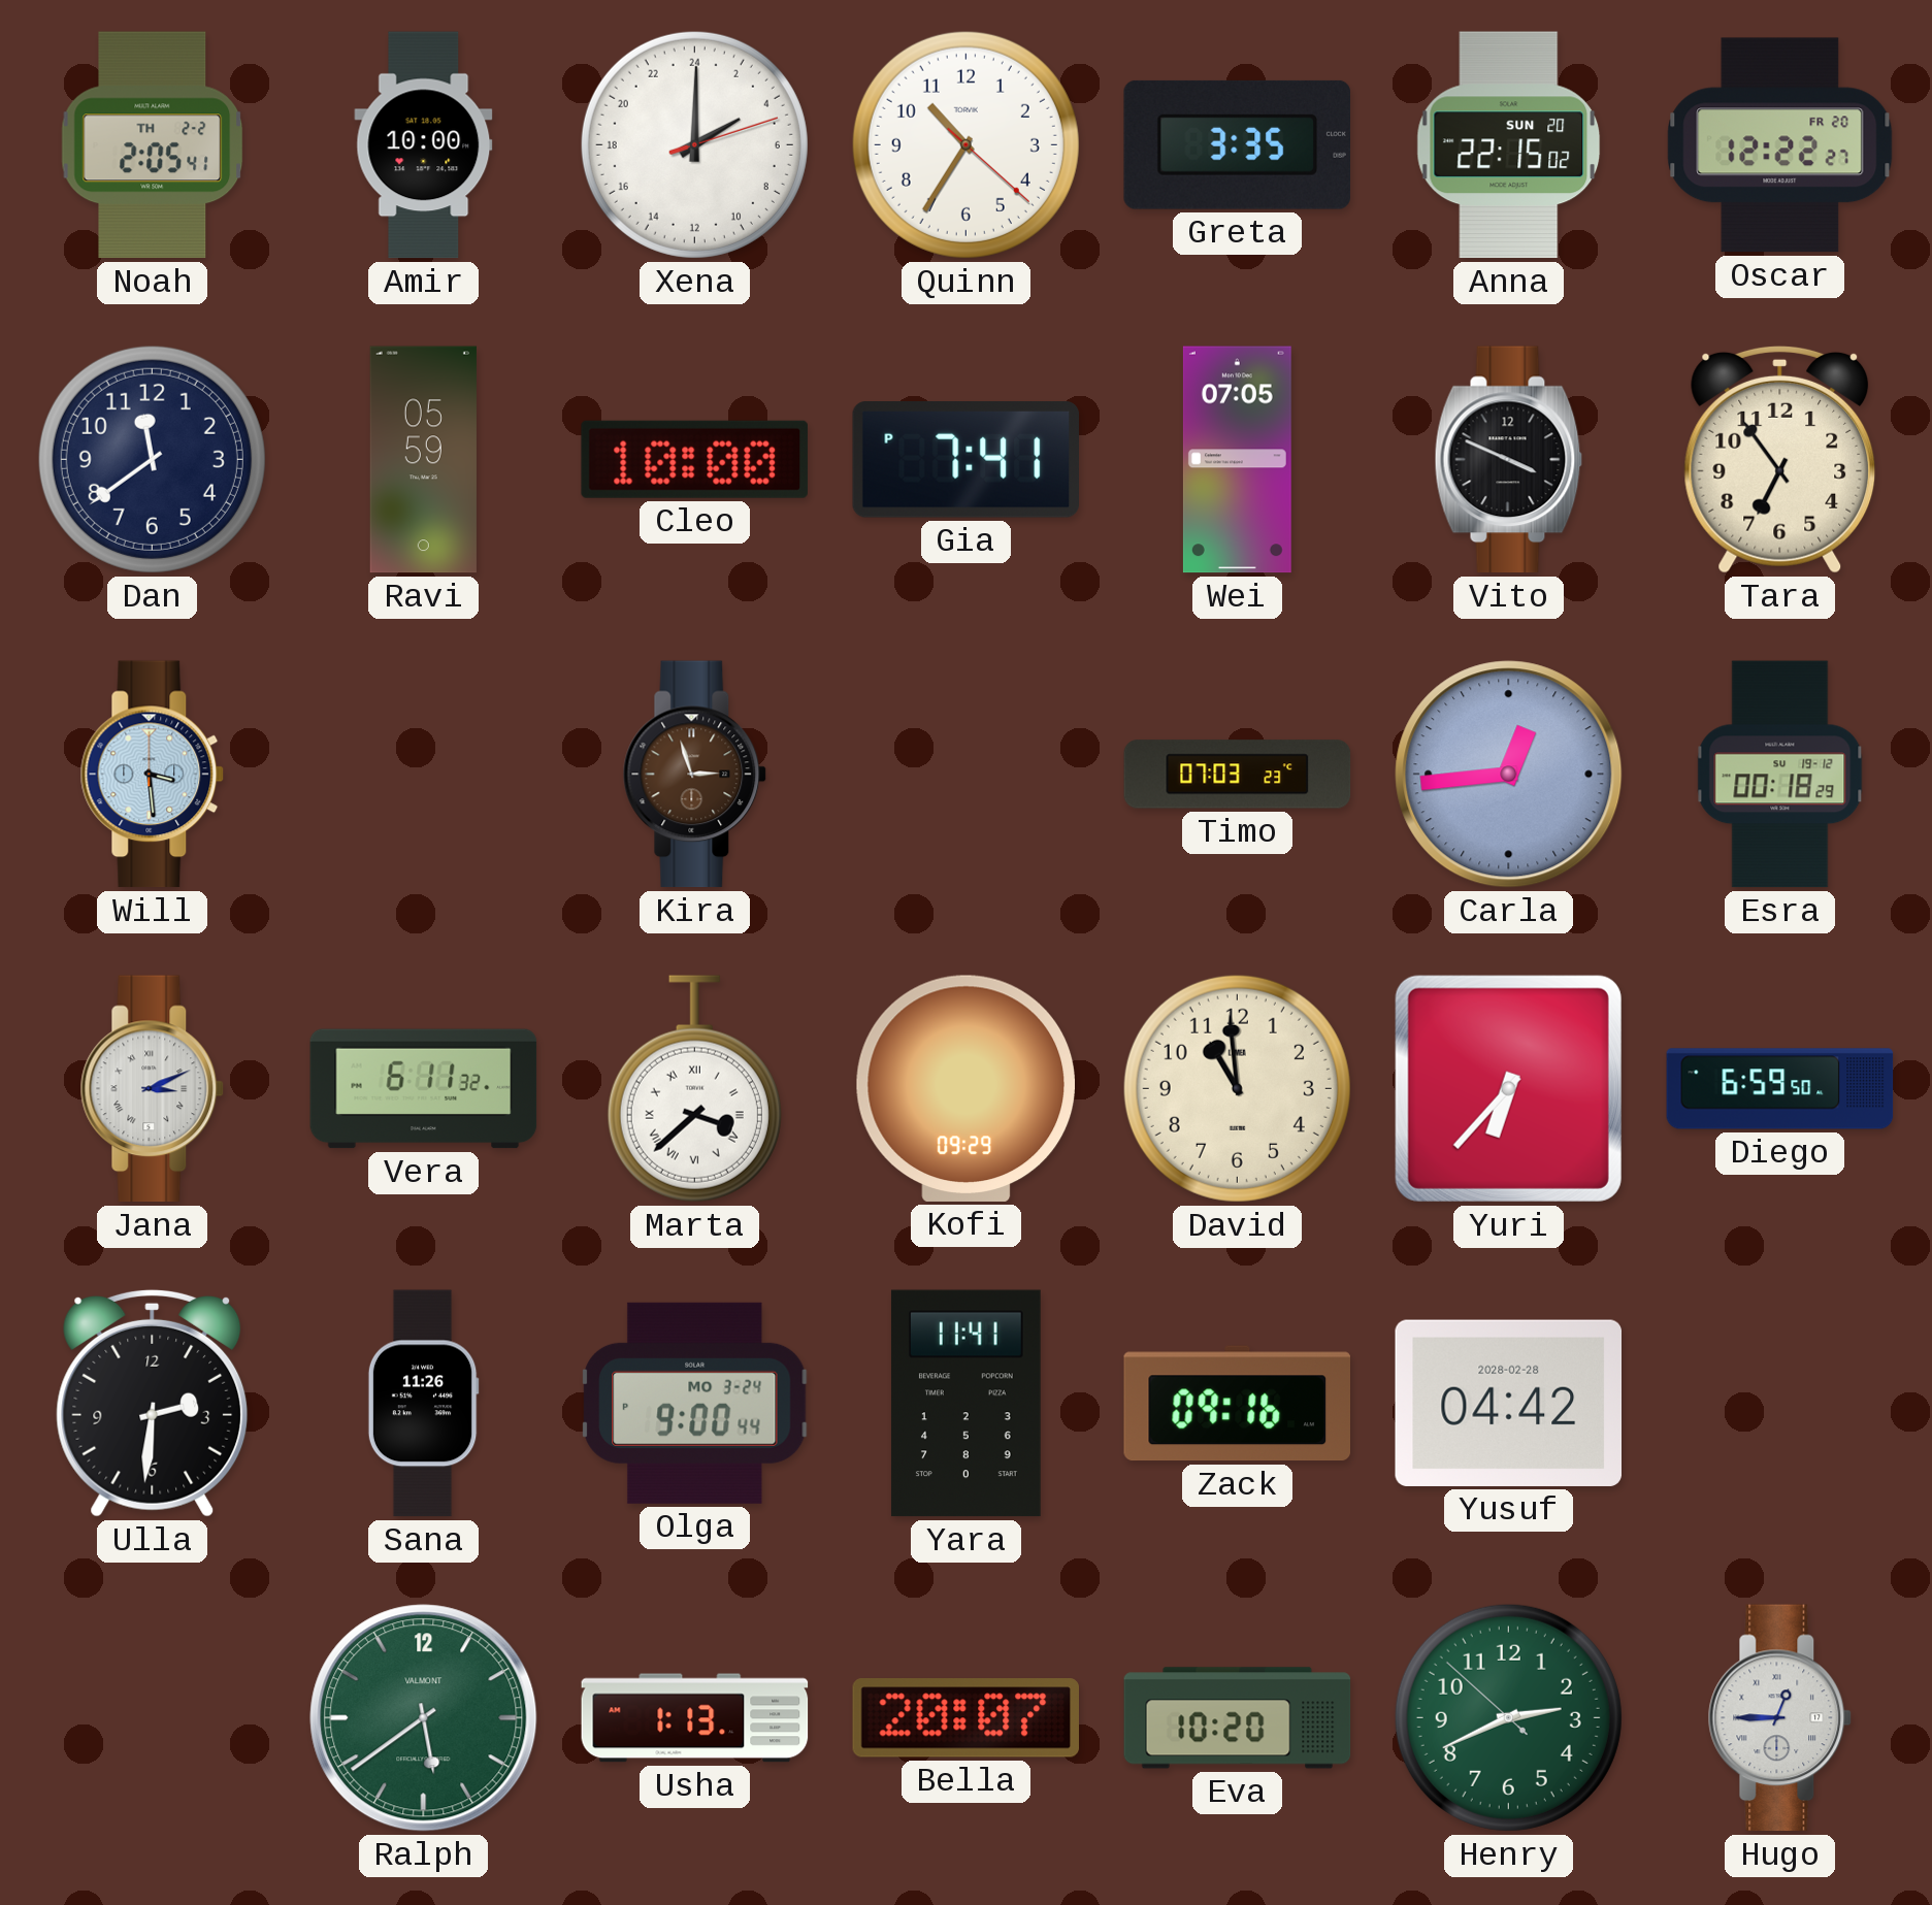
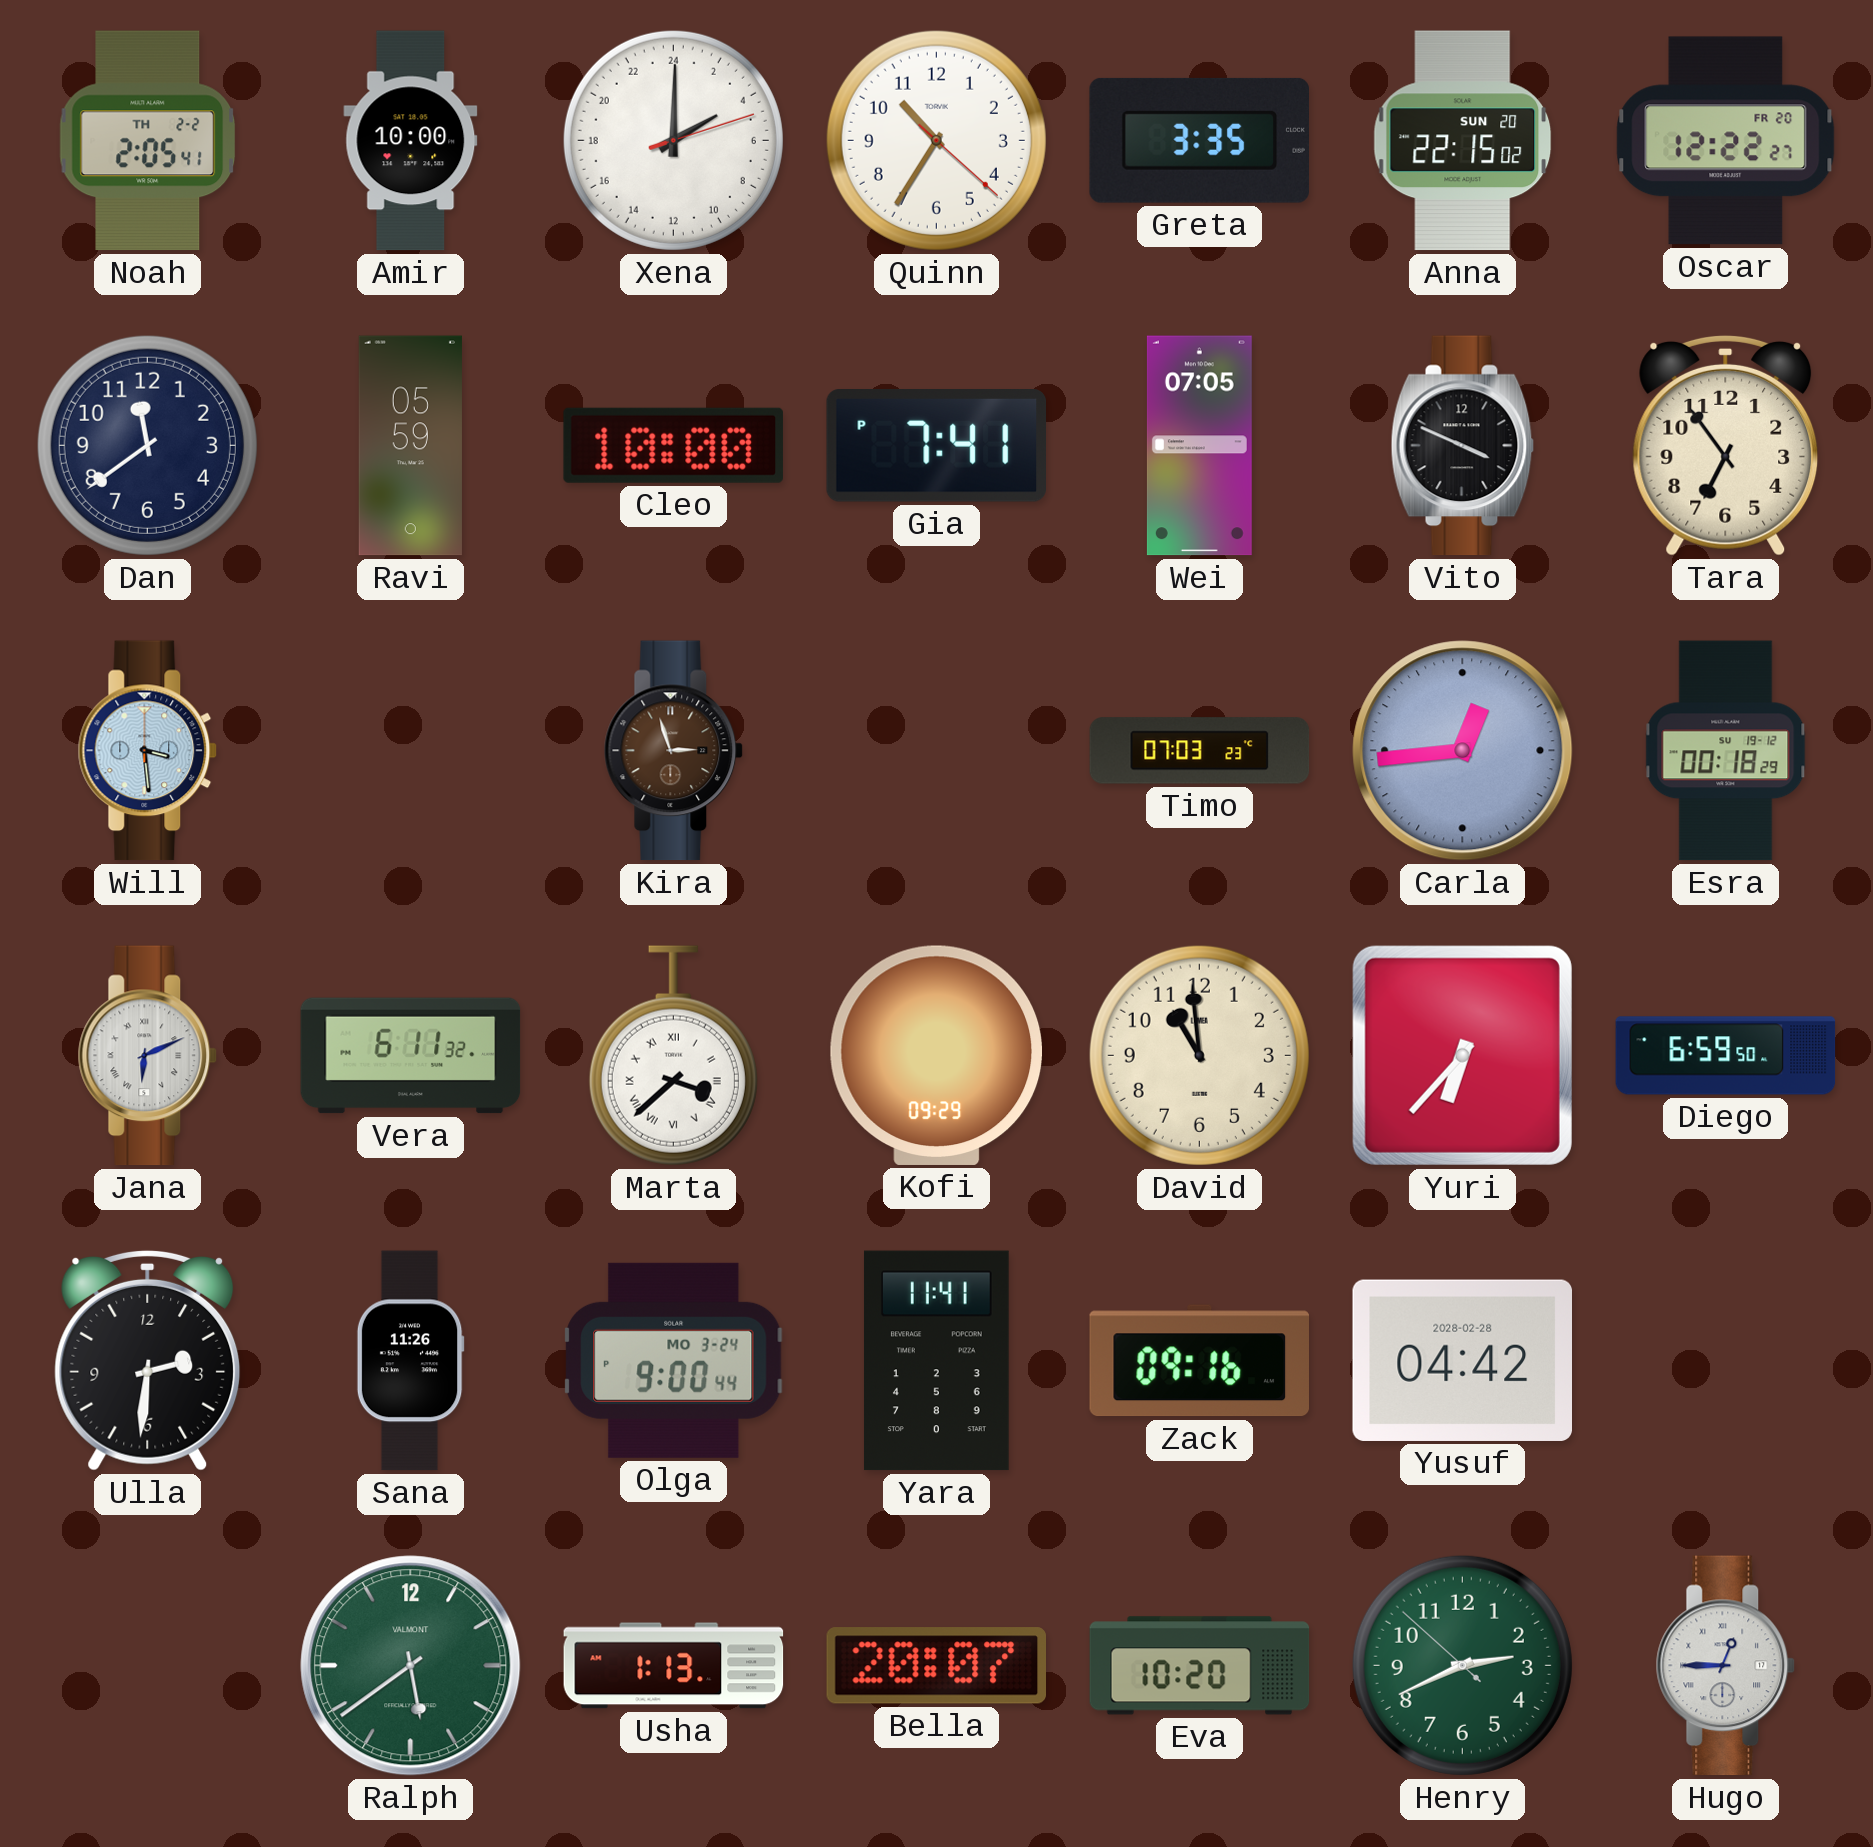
Jana: 3:11 -> 6:11 (148, 1056)
